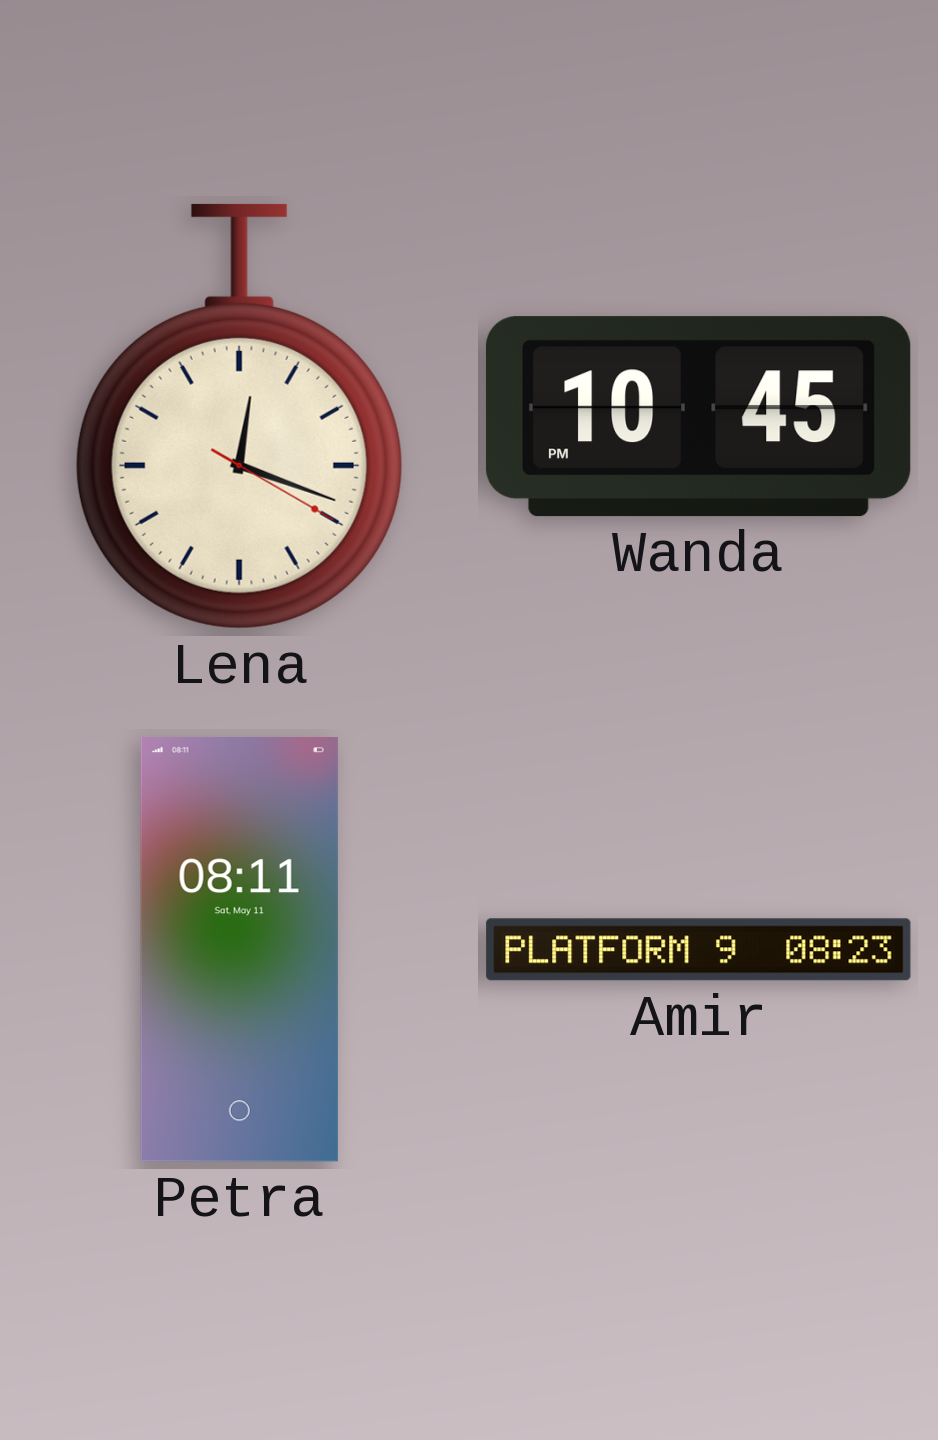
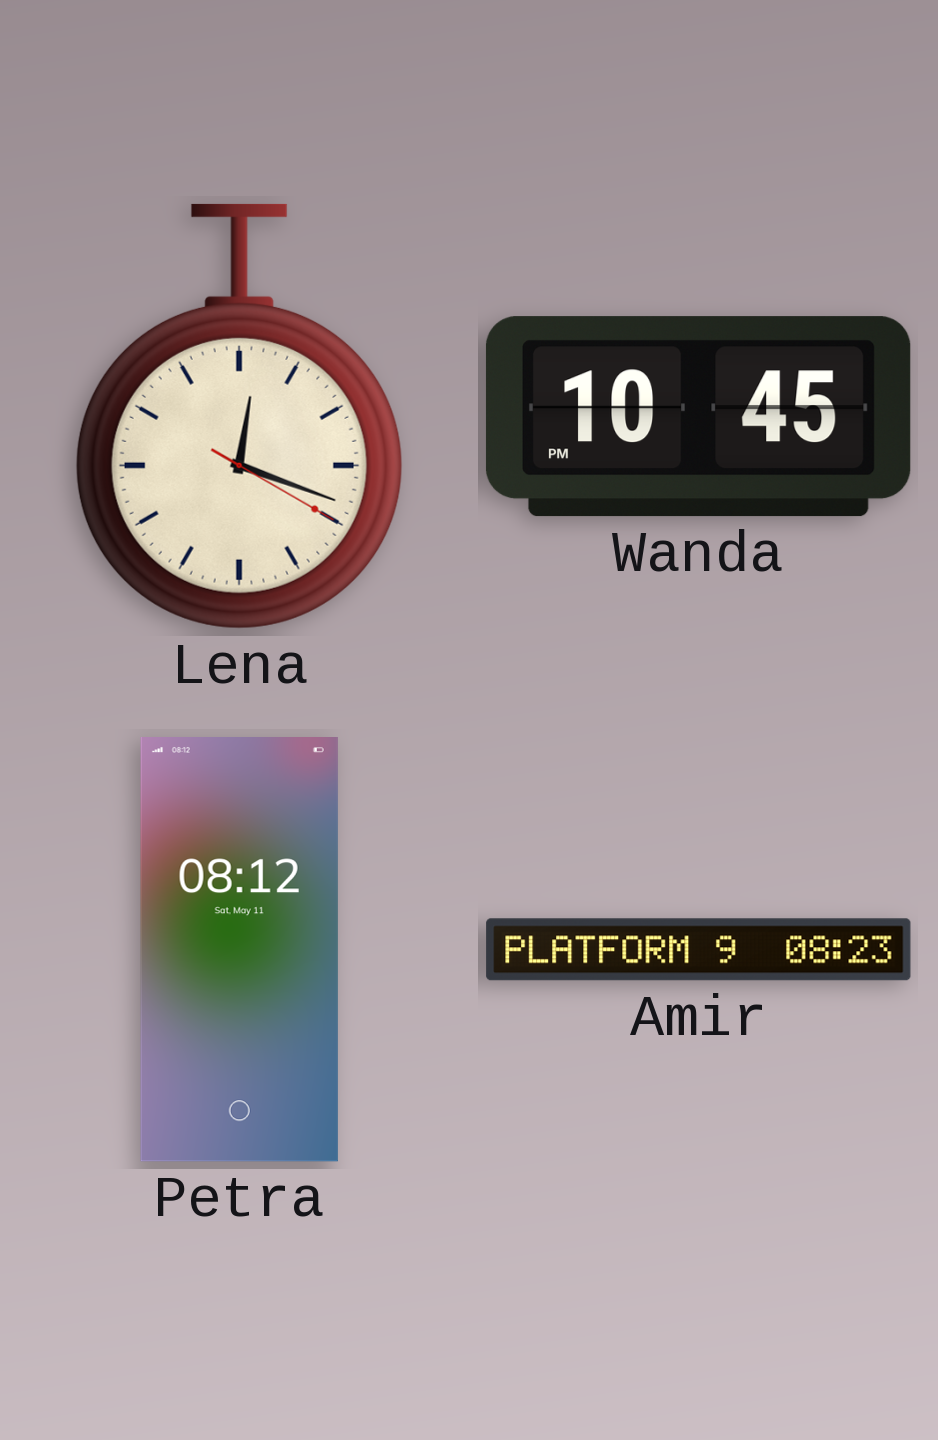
Petra: 08:11 -> 08:12 (239, 950)
